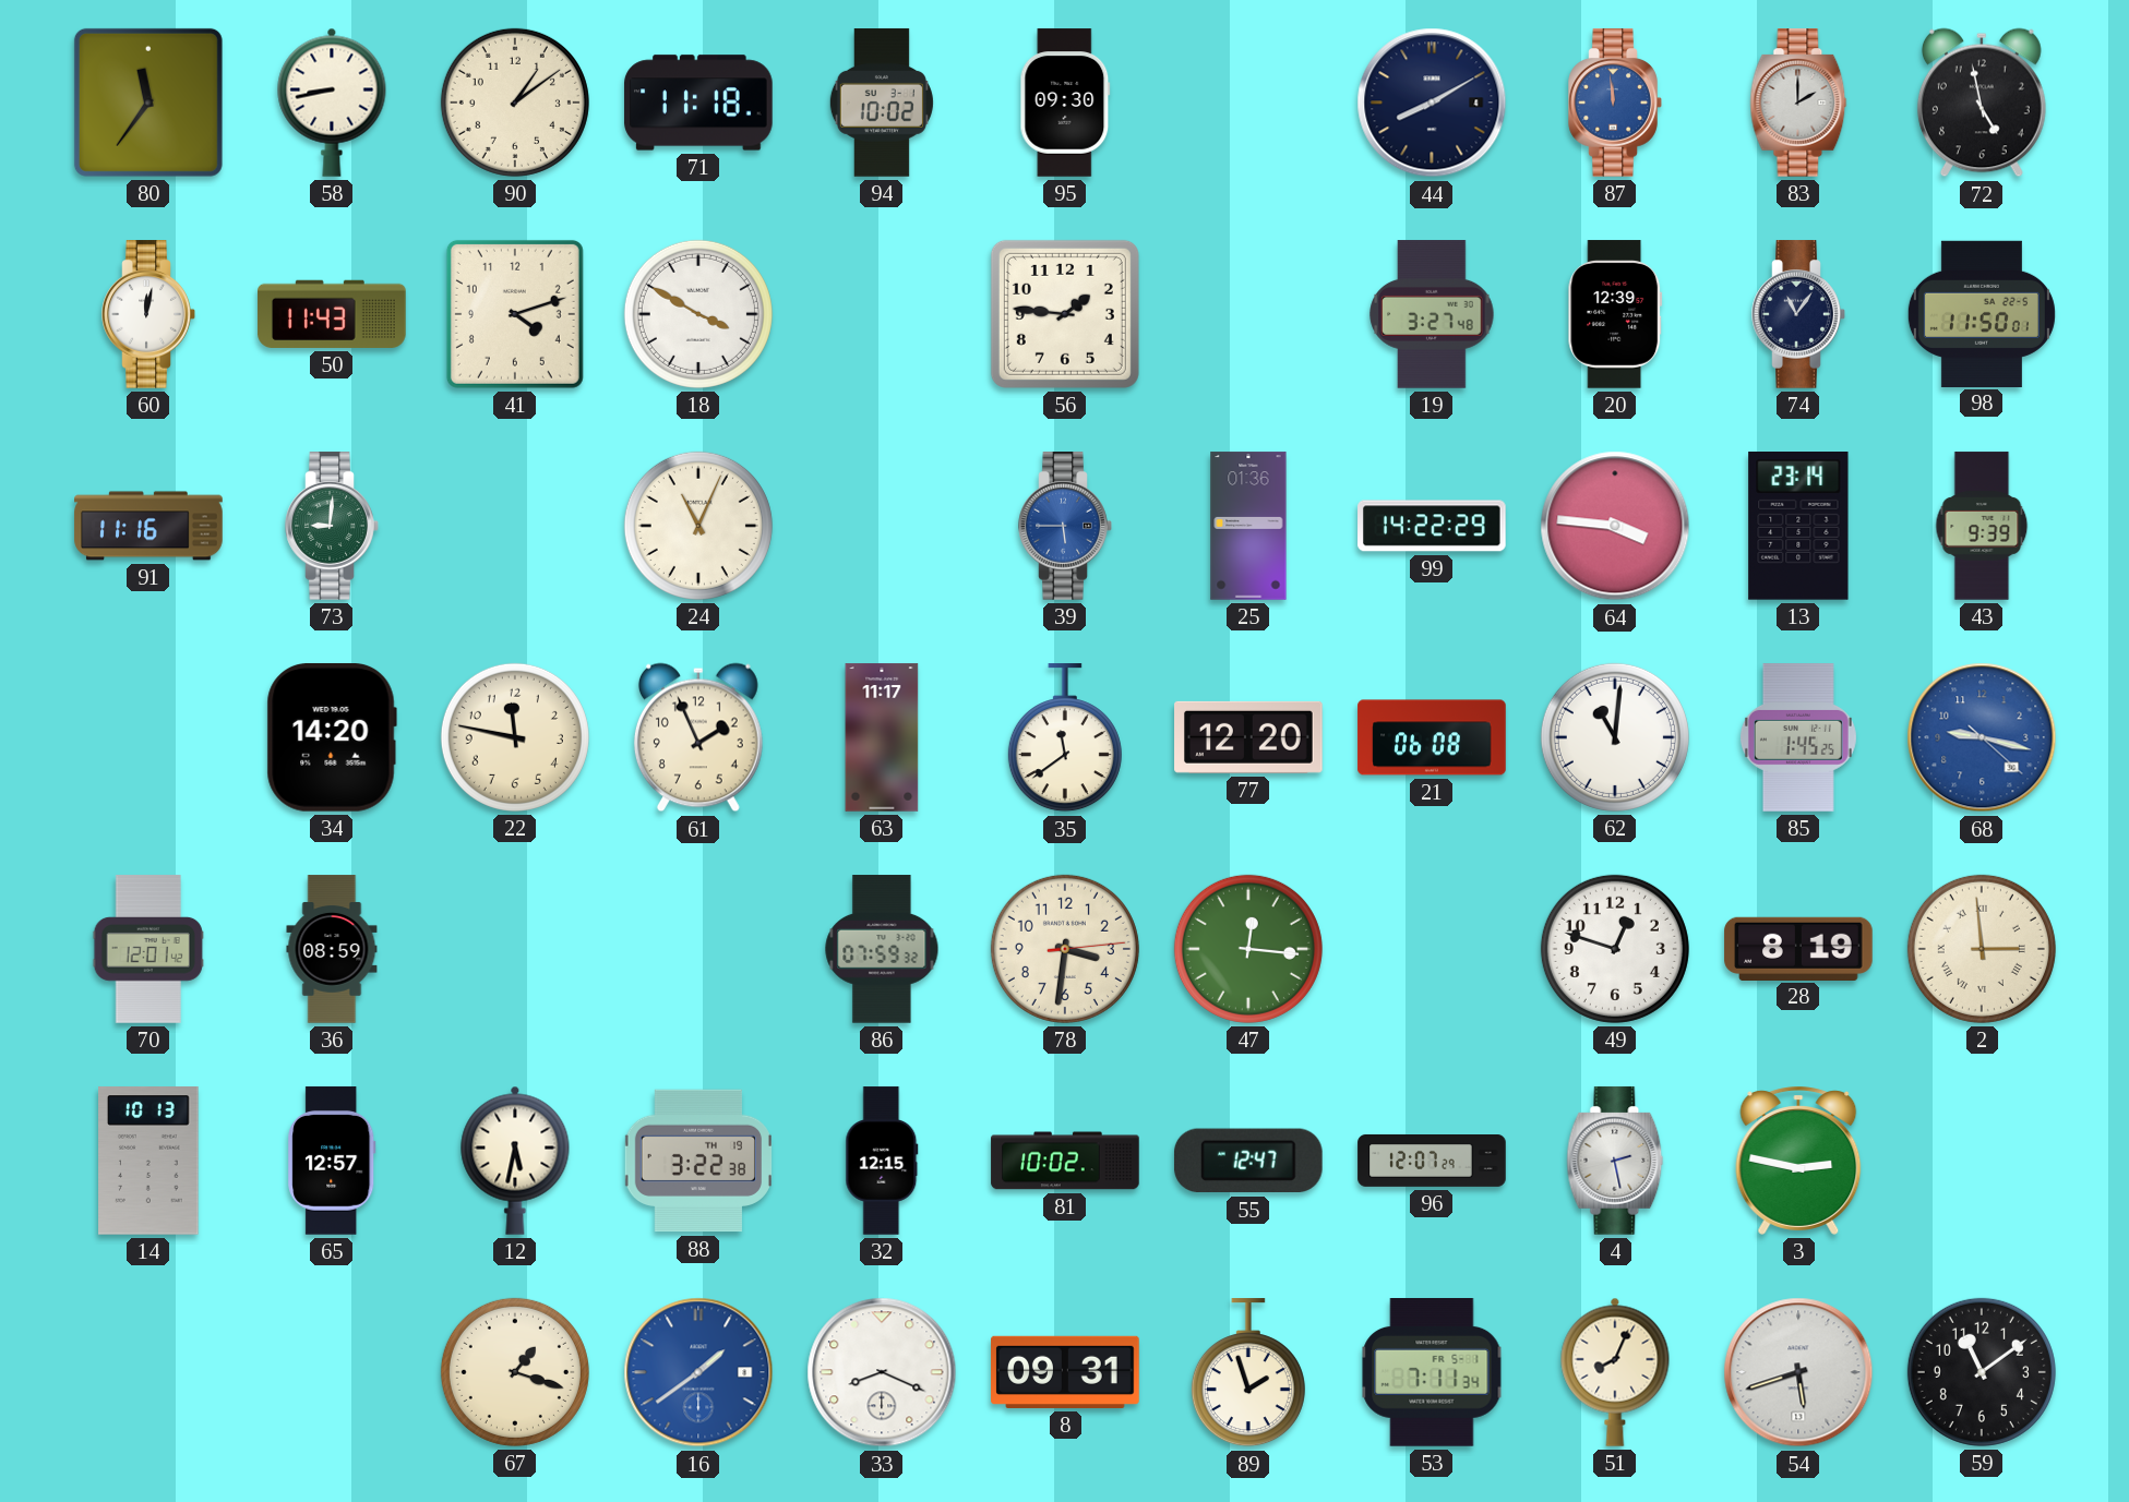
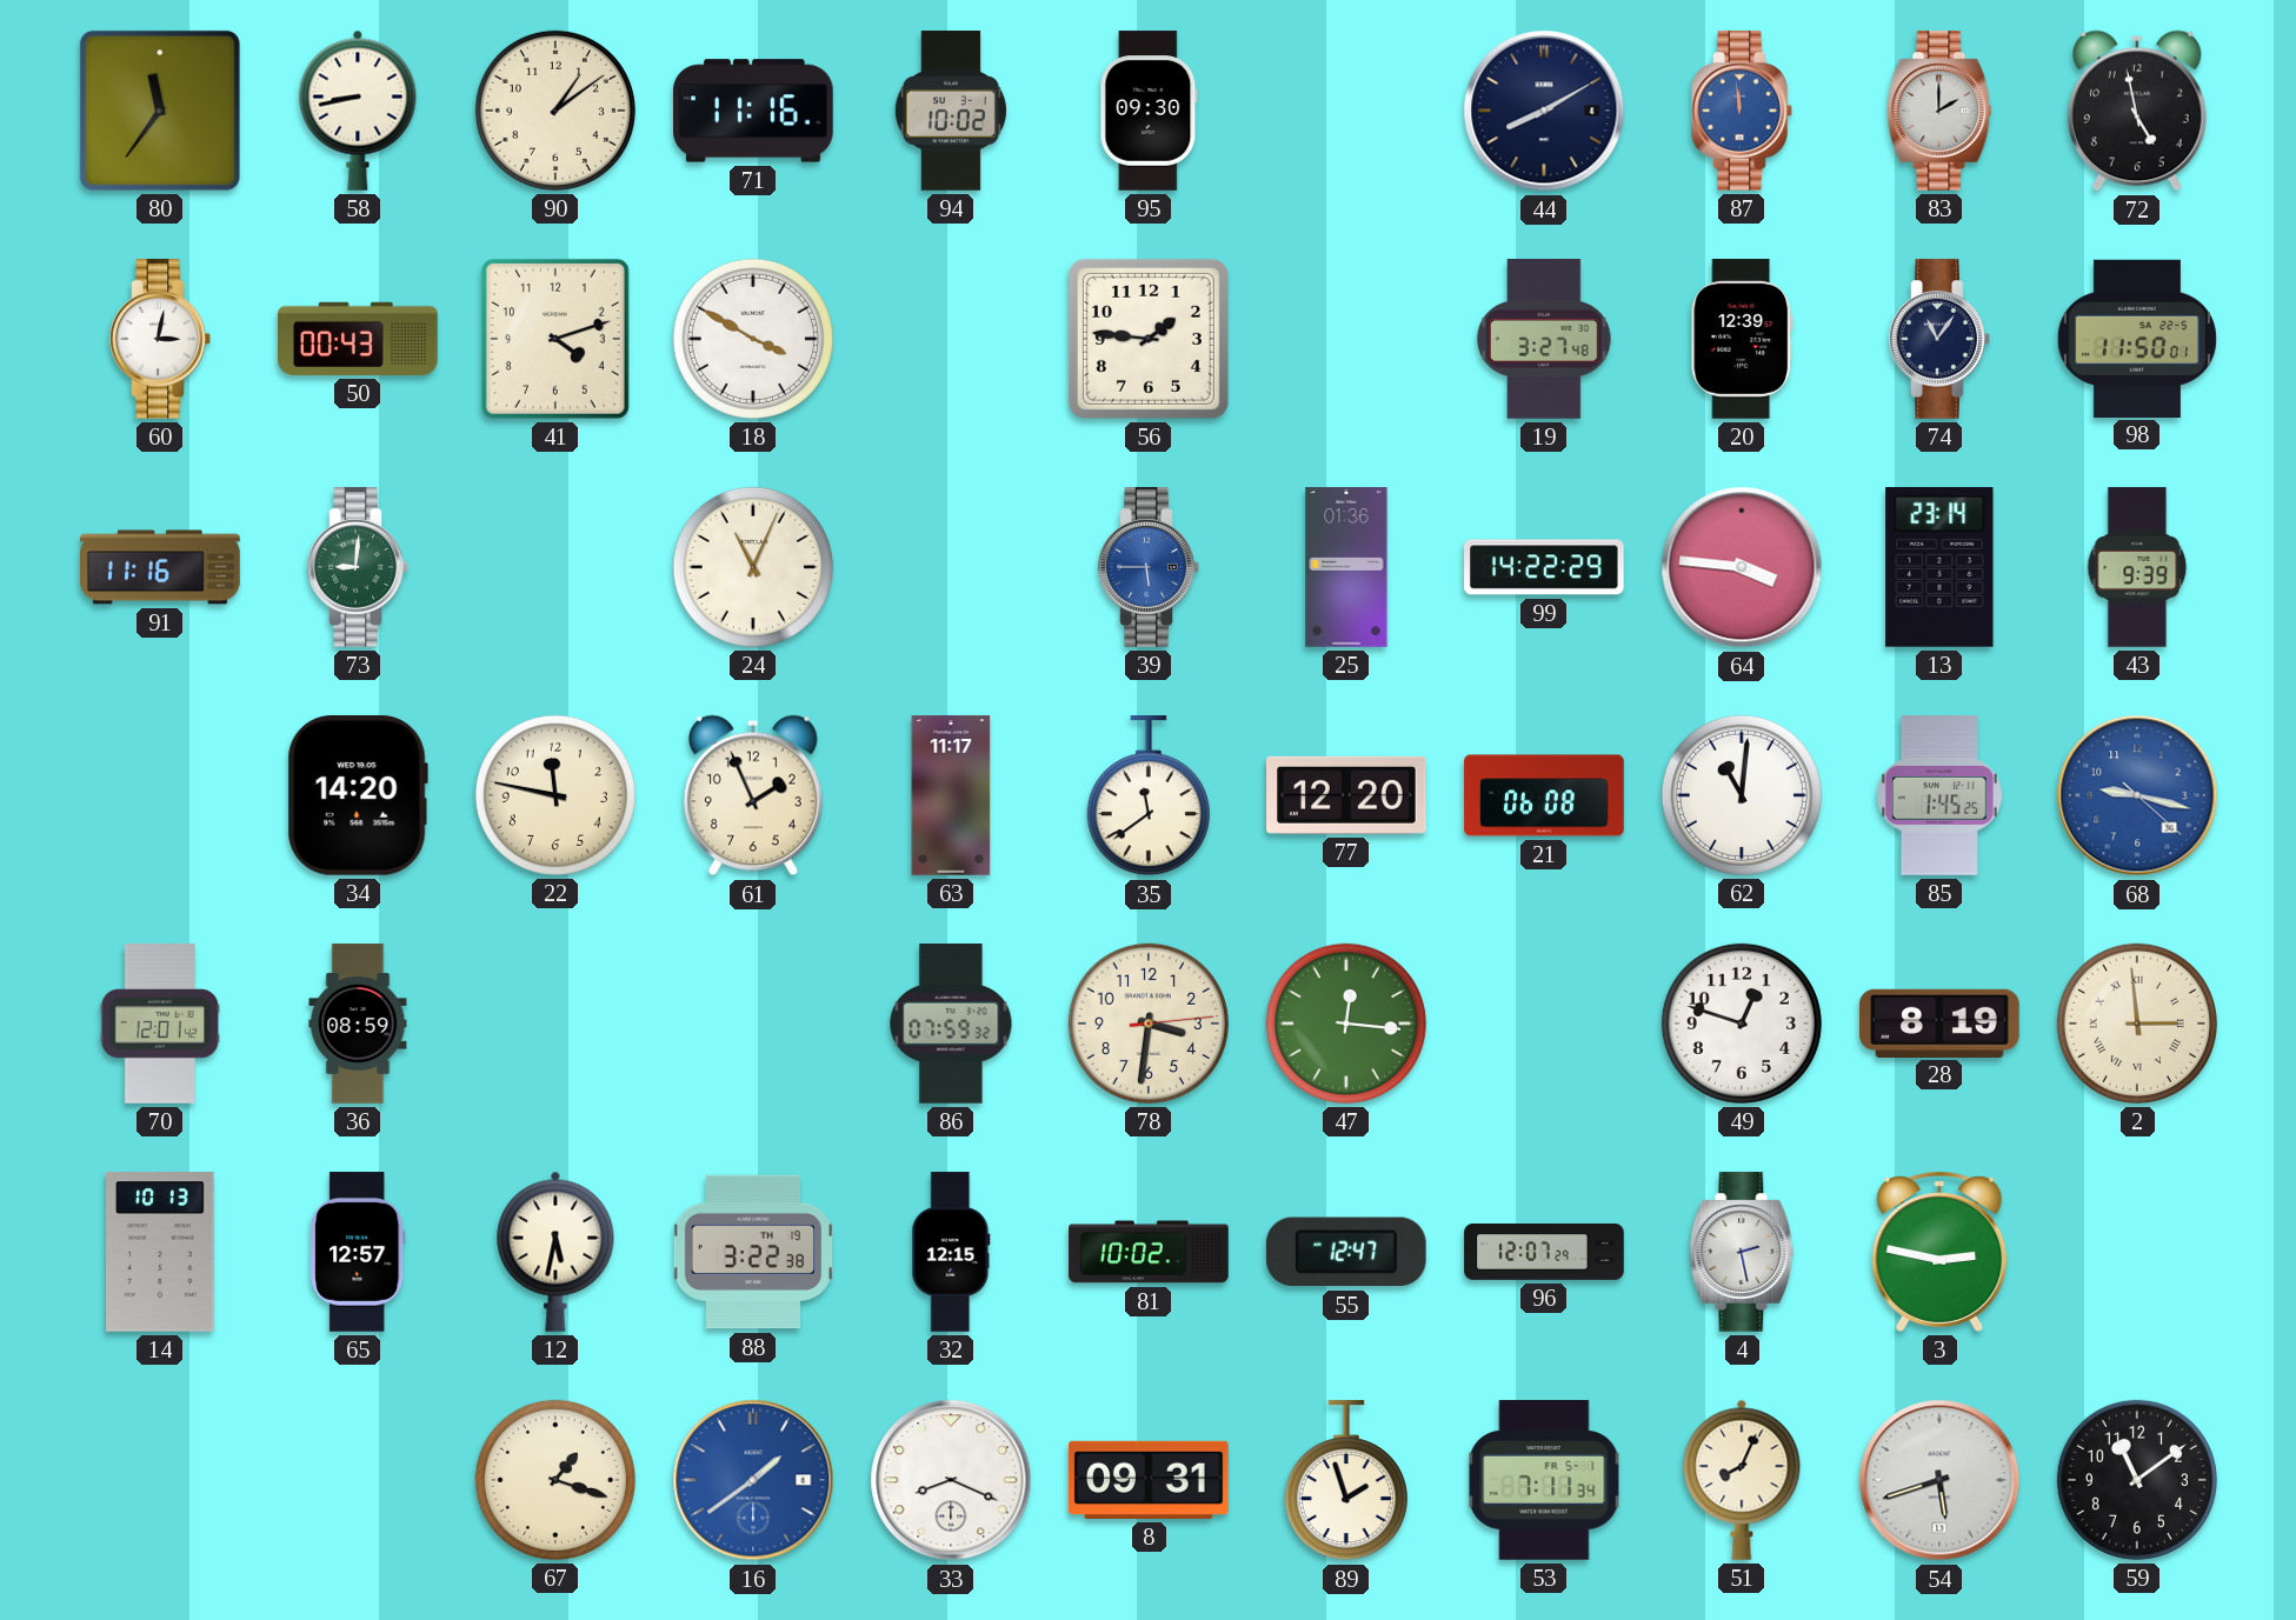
71: 11:18 -> 11:16 (753, 111)
60: 12:02 -> 3:02 (160, 339)
50: 11:43 -> 00:43 (358, 339)
